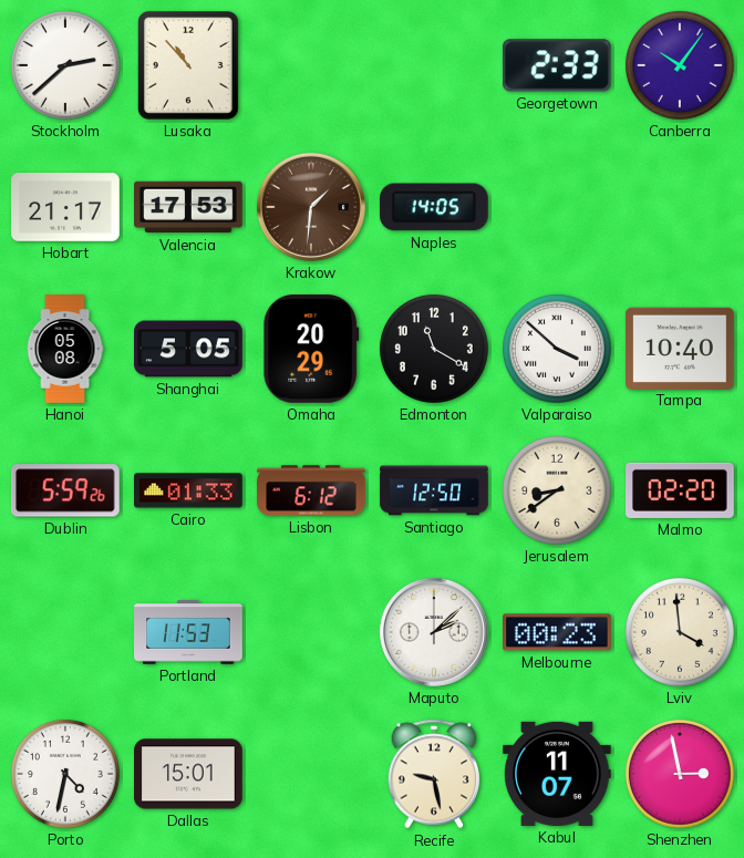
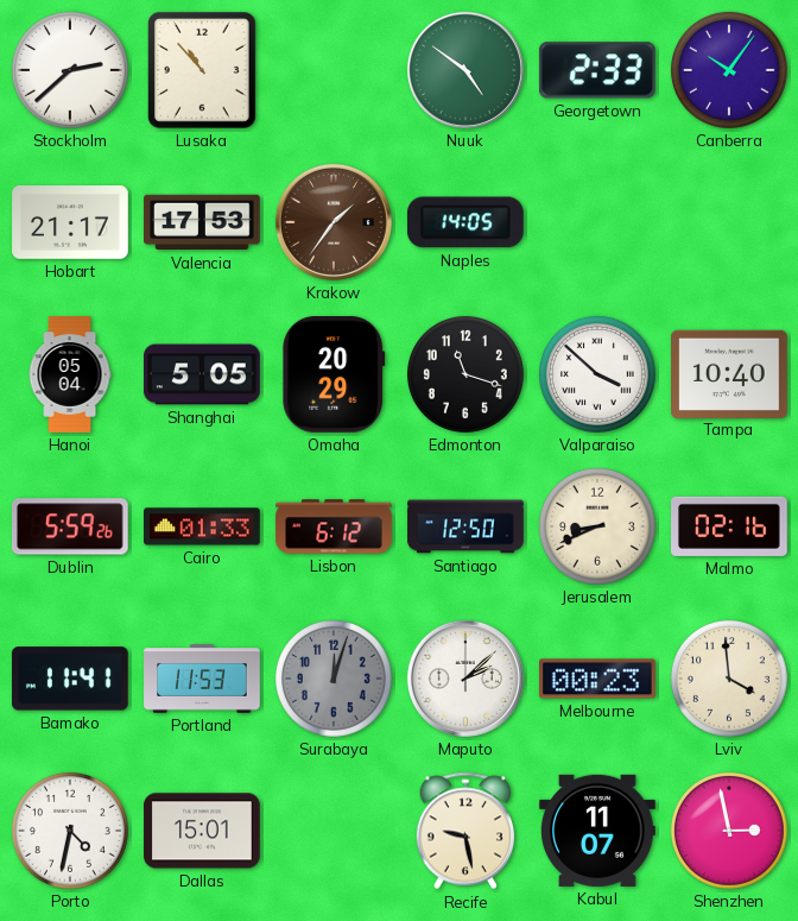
Nuuk: none -> 4:51 (465, 70)
Krakow: 1:31 -> 1:36 (334, 222)
Hanoi: 05:08 -> 05:04 (70, 374)
Edmonton: 11:20 -> 11:18 (465, 374)
Jerusalem: 8:39 -> 8:41 (597, 526)
Malmo: 02:20 -> 02:16 (730, 526)
Bamako: none -> 11:41 (70, 679)
Surabaya: none -> 12:03 (334, 679)
